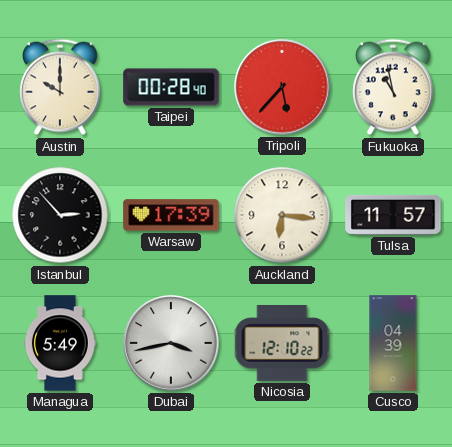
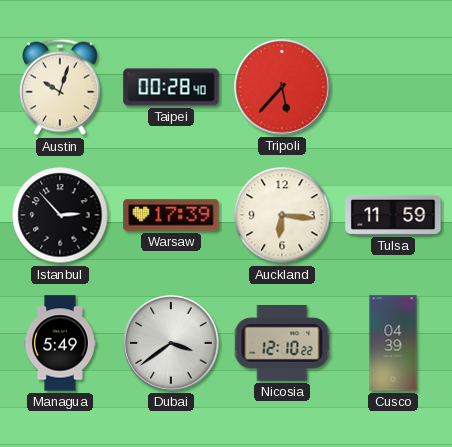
Austin: 10:00 -> 10:03 (60, 87)
Fukuoka: 10:58 -> none (393, 87)
Tulsa: 11:57 -> 11:59 (393, 215)
Dubai: 3:43 -> 3:39 (171, 343)
